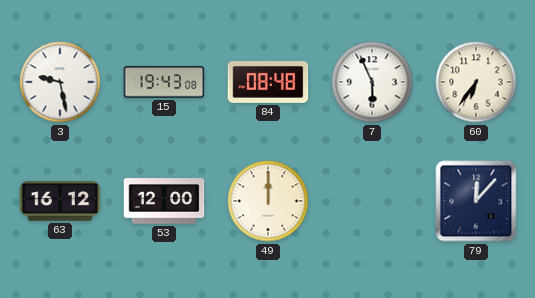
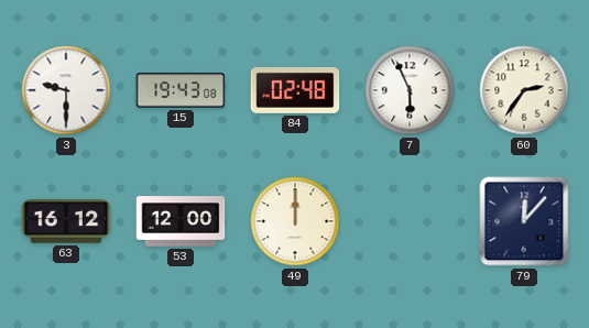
3: 9:28 -> 9:30 (66, 90)
84: 08:48 -> 02:48 (295, 91)
60: 6:36 -> 2:36 (524, 90)
